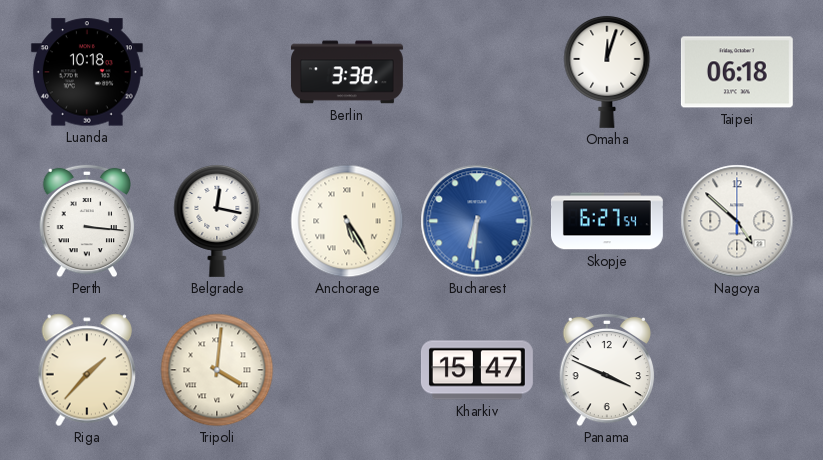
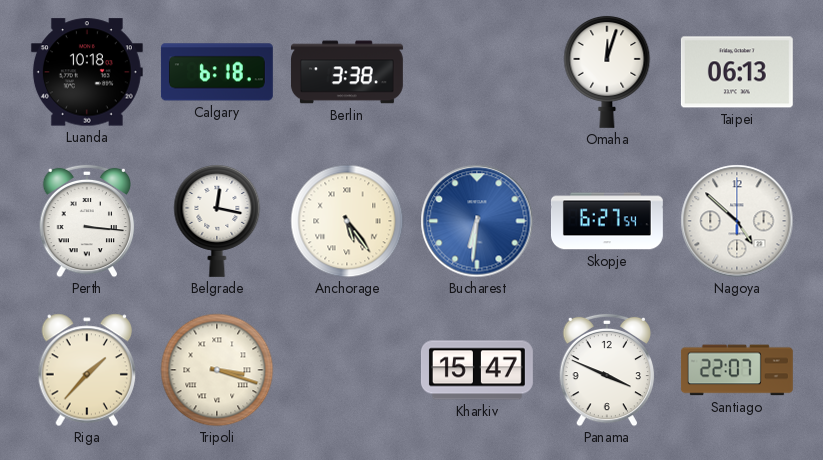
Calgary: none -> 6:18 (217, 72)
Taipei: 06:18 -> 06:13 (737, 72)
Anchorage: 5:25 -> 5:24 (347, 221)
Tripoli: 4:01 -> 3:18 (217, 370)
Santiago: none -> 22:07 (737, 370)
